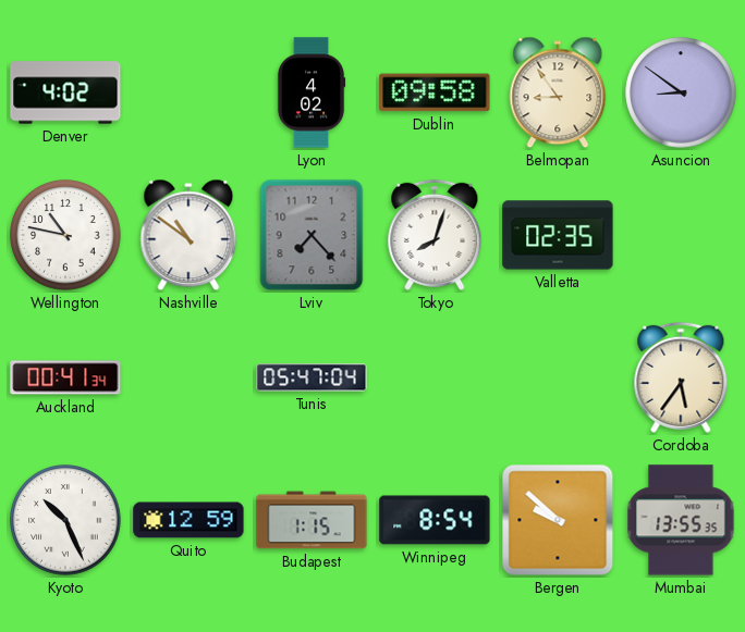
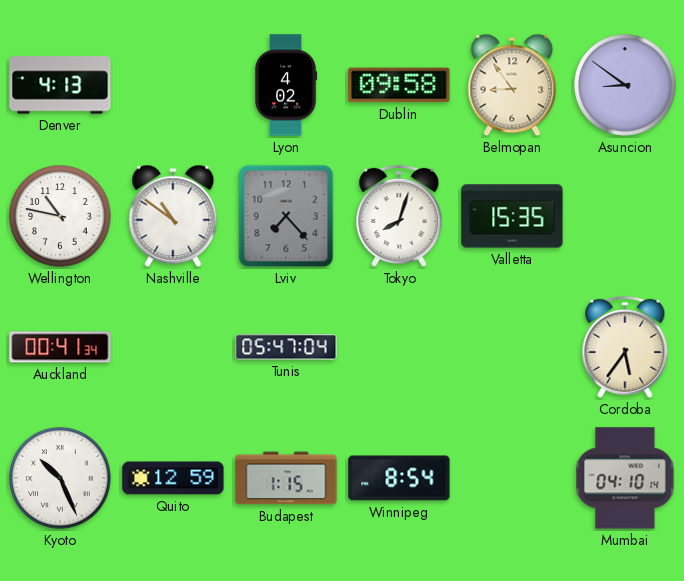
Denver: 4:02 -> 4:13 (60, 85)
Valletta: 02:35 -> 15:35 (512, 216)
Bergen: 9:52 -> none (558, 520)
Mumbai: 13:55 -> 04:10 (625, 478)
